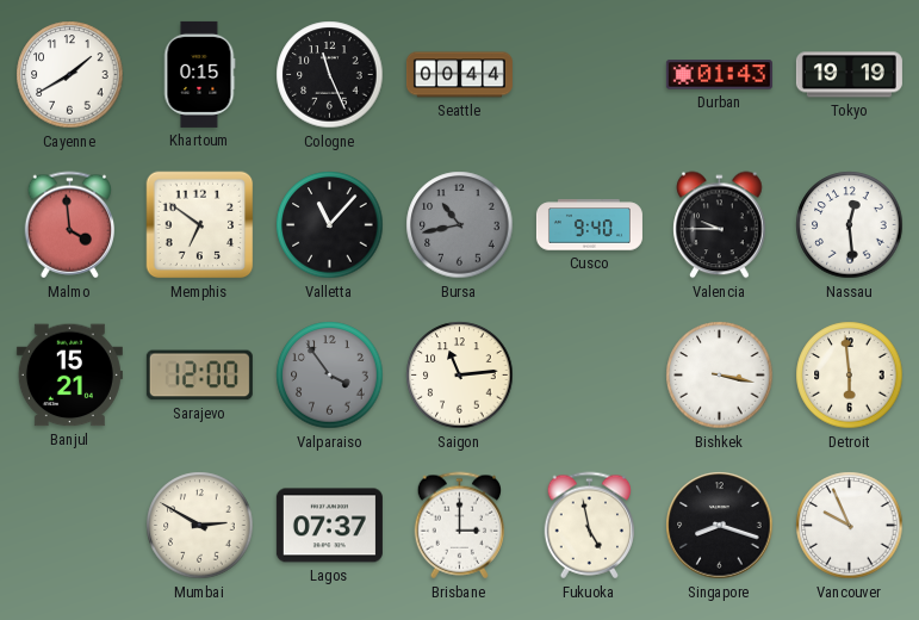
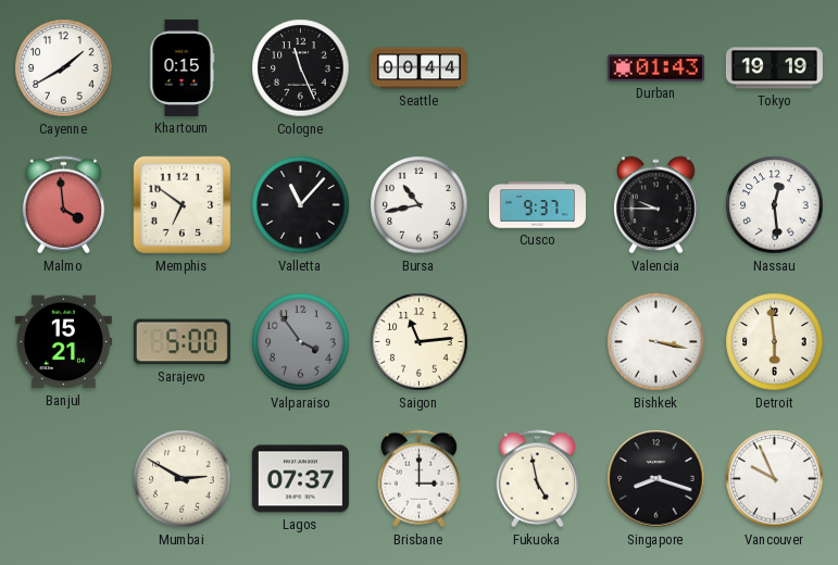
Bursa dial: grey -> white (420, 205)
Cusco: 9:40 -> 9:37 (537, 205)
Sarajevo: 12:00 -> 5:00 (182, 342)
